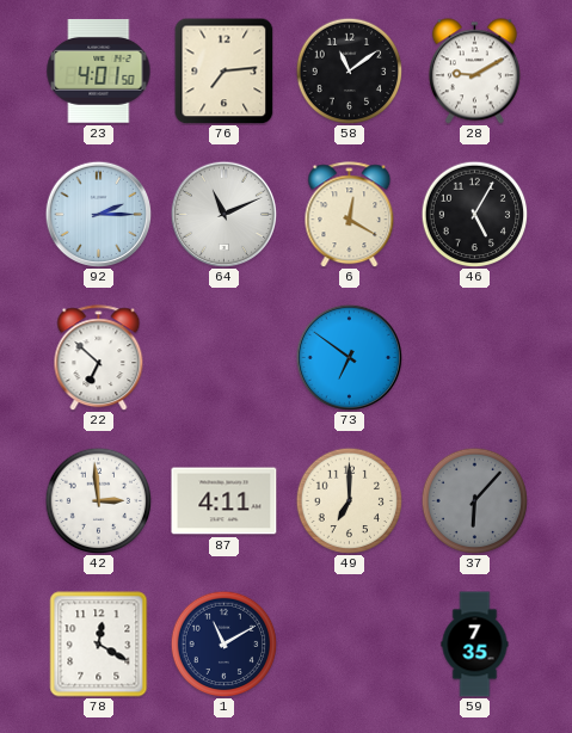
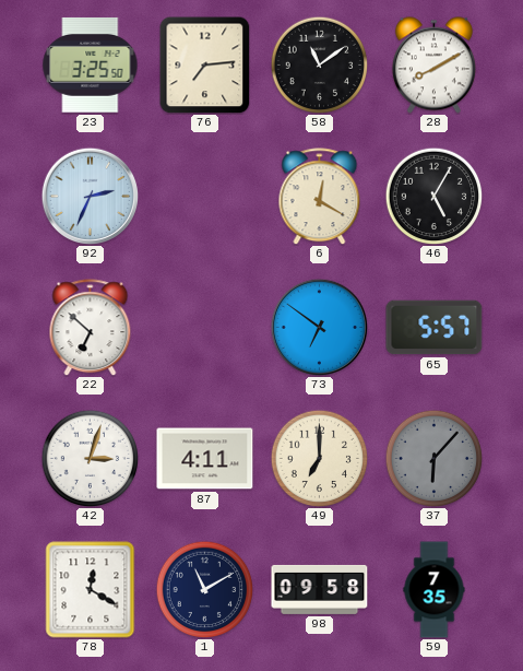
23: 4:01 -> 3:25 (91, 66)
28: 9:10 -> 8:10 (433, 66)
92: 2:15 -> 2:34 (90, 196)
64: 11:11 -> none (223, 214)
65: none -> 5:57 (435, 328)
42: 2:59 -> 3:03 (90, 458)
98: none -> 09:58 (320, 589)
